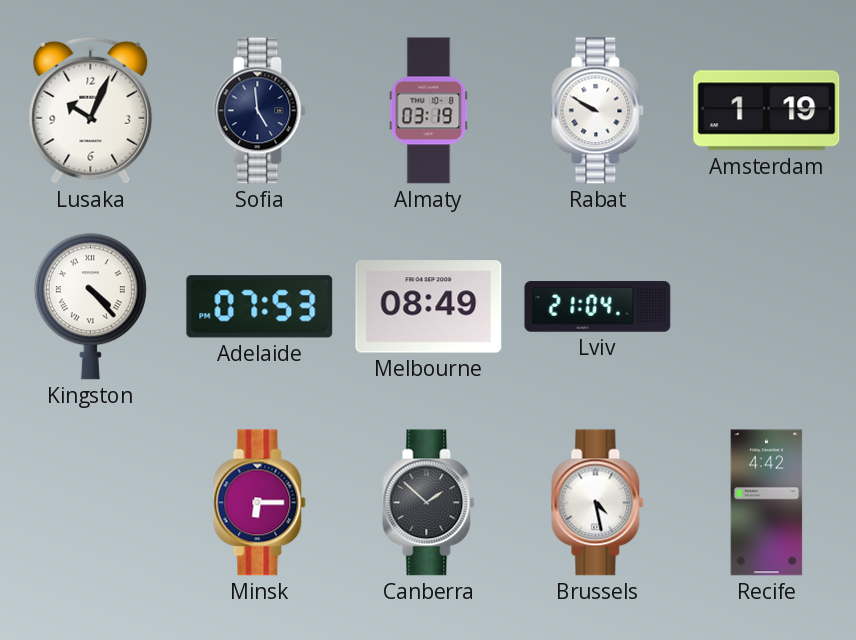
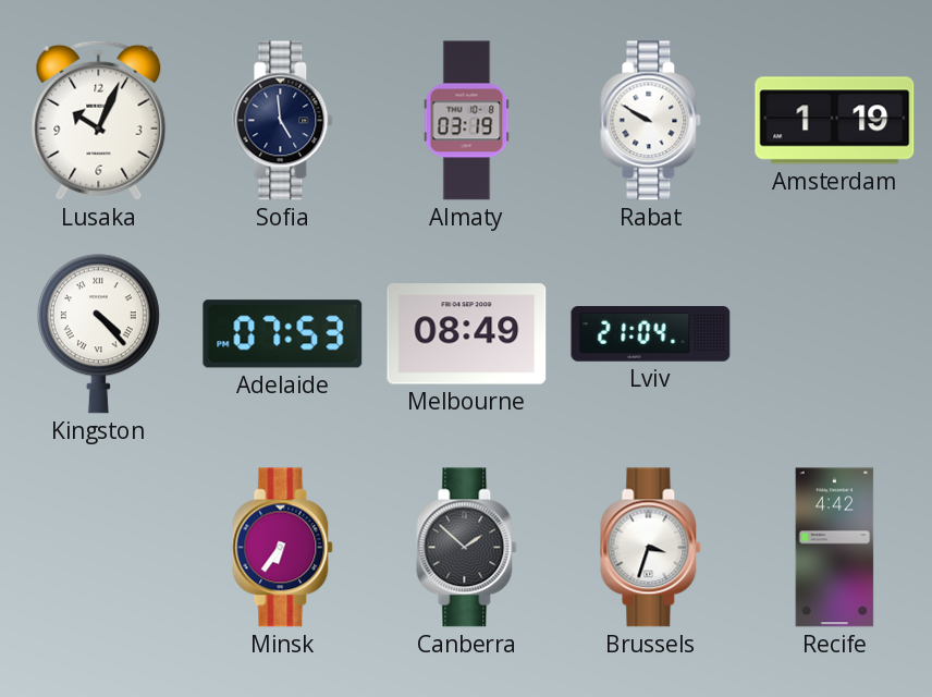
Minsk: 6:15 -> 6:36 (283, 548)
Brussels: 4:28 -> 3:33 (651, 548)
